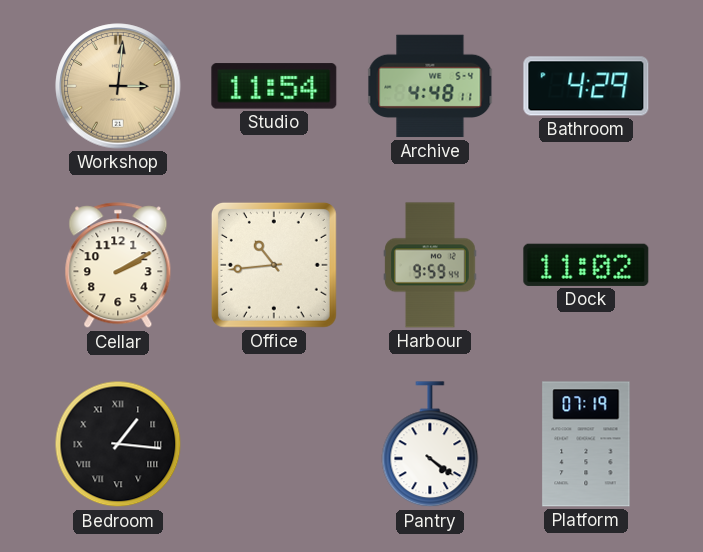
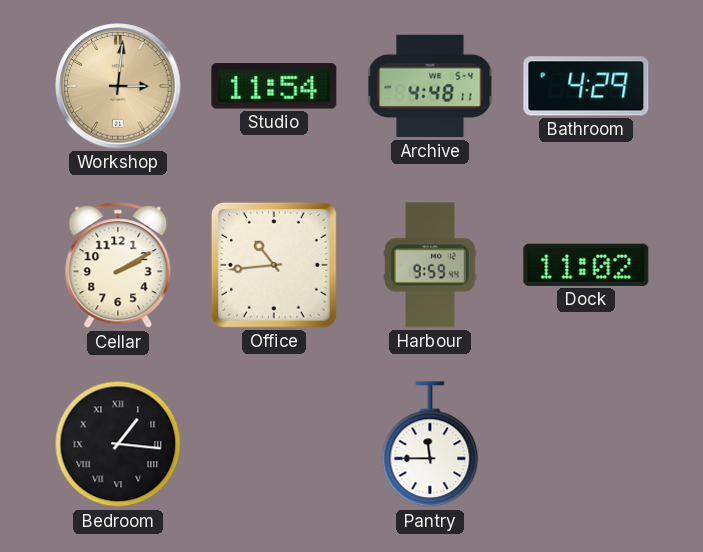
Pantry: 4:21 -> 11:45 (430, 445)
Platform: 07:19 -> none (586, 444)
